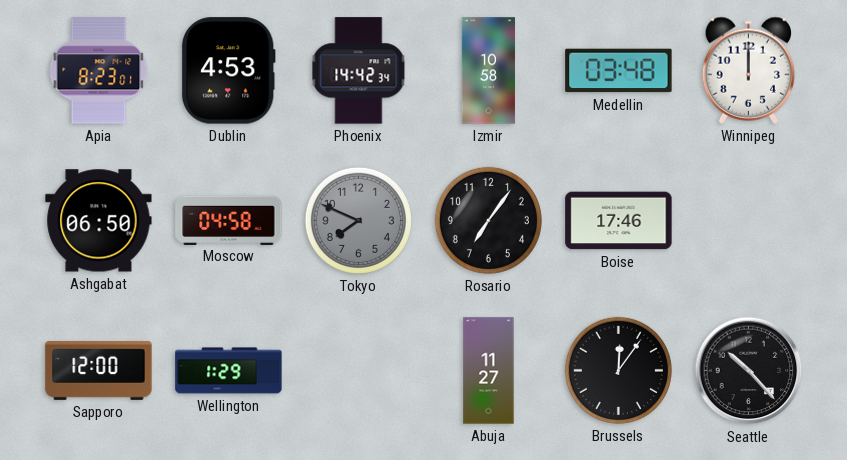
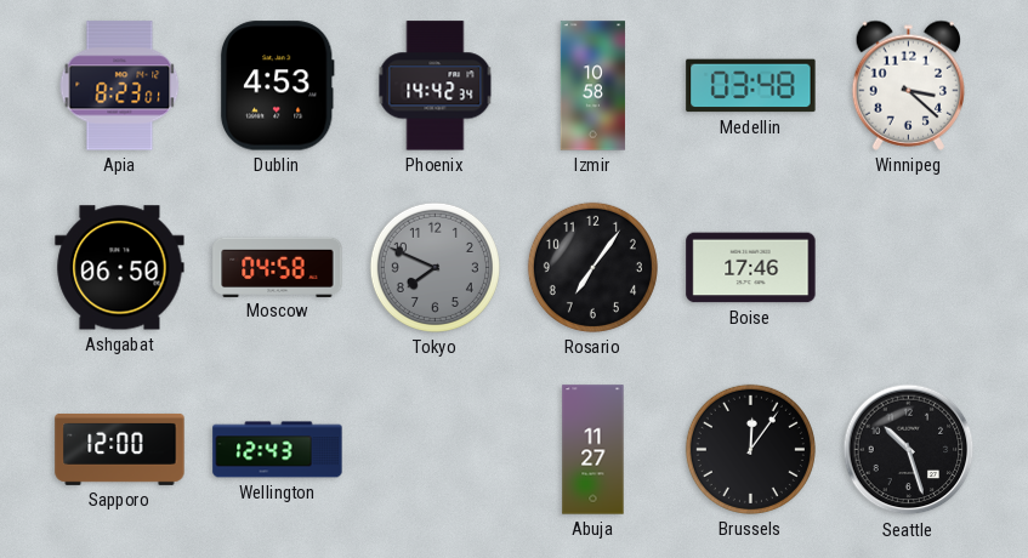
Winnipeg: 12:00 -> 3:22 (908, 85)
Wellington: 1:29 -> 12:43 (278, 450)
Seattle: 10:23 -> 10:27 (909, 450)
